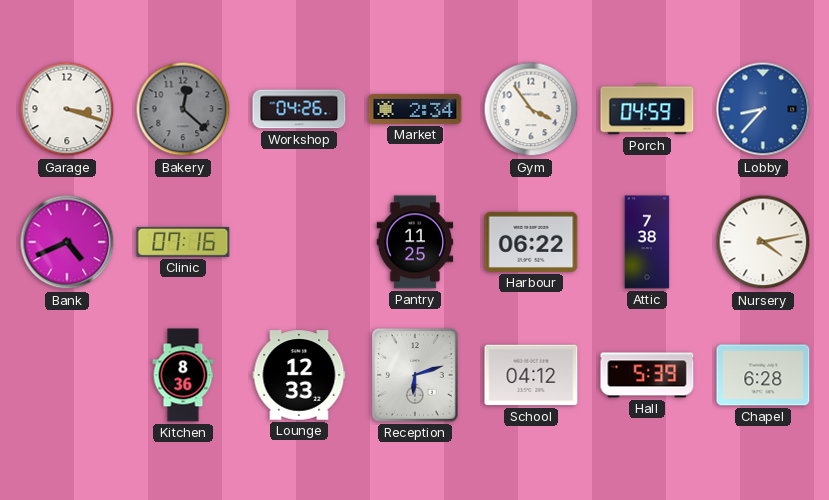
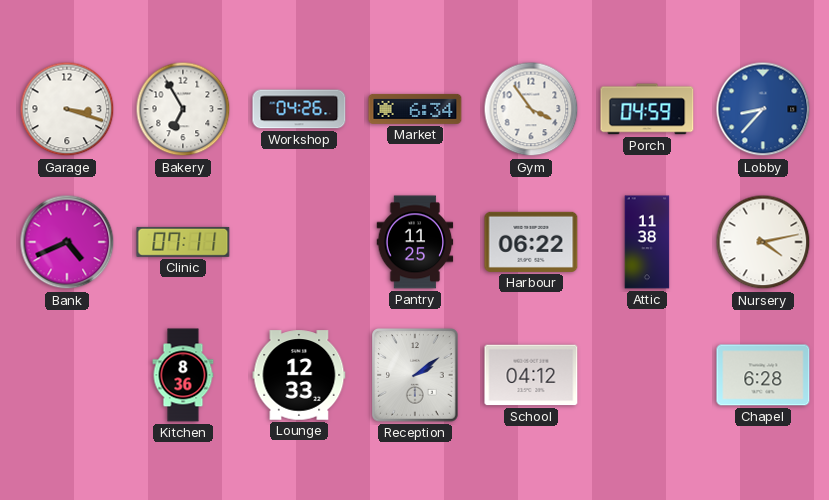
Bakery: 12:22 -> 6:55 (183, 109)
Bakery dial: grey -> white (183, 109)
Market: 2:34 -> 6:34 (415, 109)
Clinic: 07:16 -> 07:11 (183, 242)
Attic: 7:38 -> 11:38 (647, 242)
Reception: 6:12 -> 2:09 (415, 375)
Hall: 5:39 -> none (647, 375)
